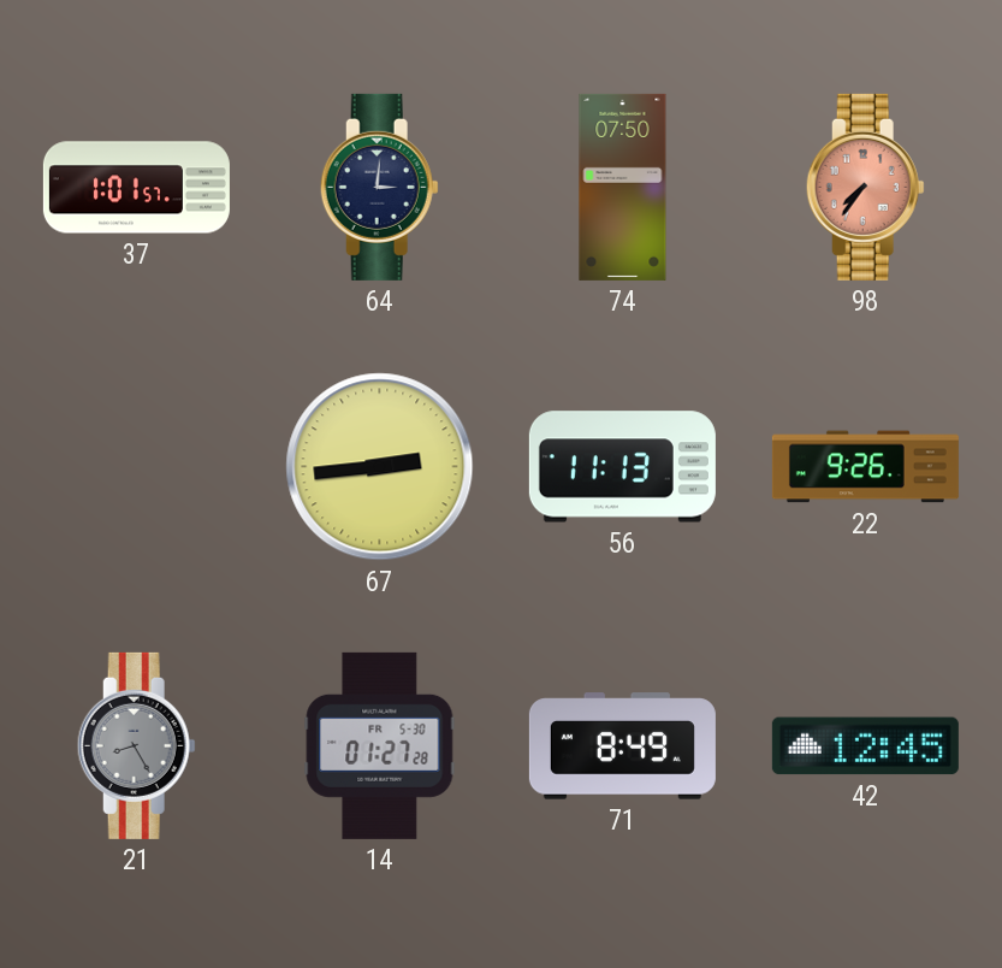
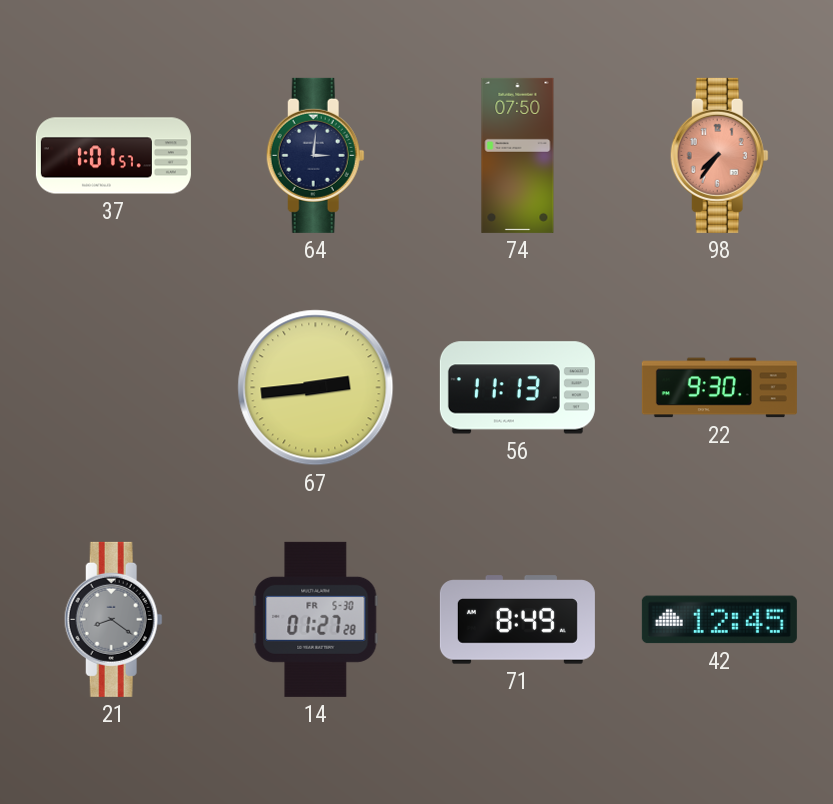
22: 9:26 -> 9:30 (719, 388)
21: 8:25 -> 8:21 (113, 619)
